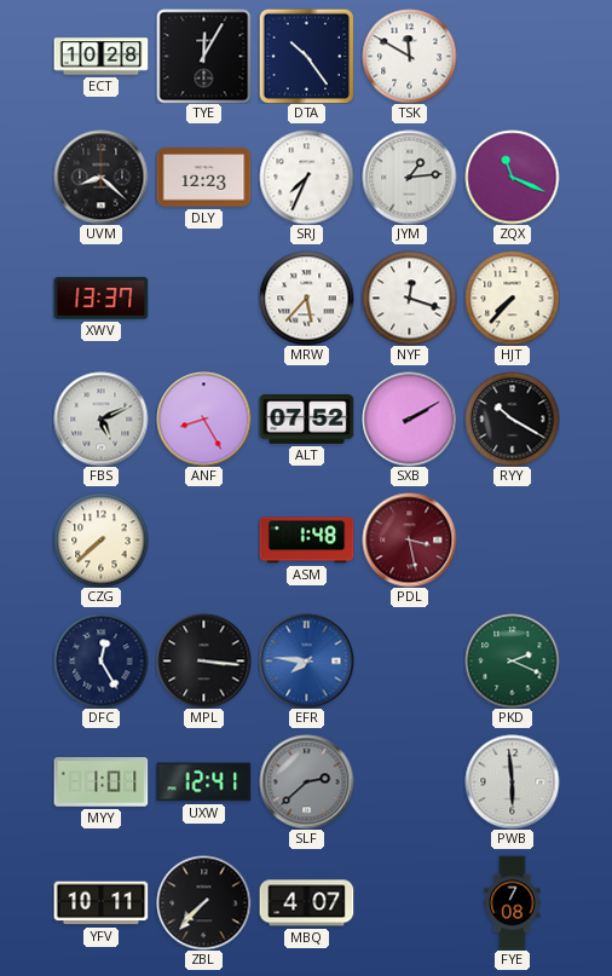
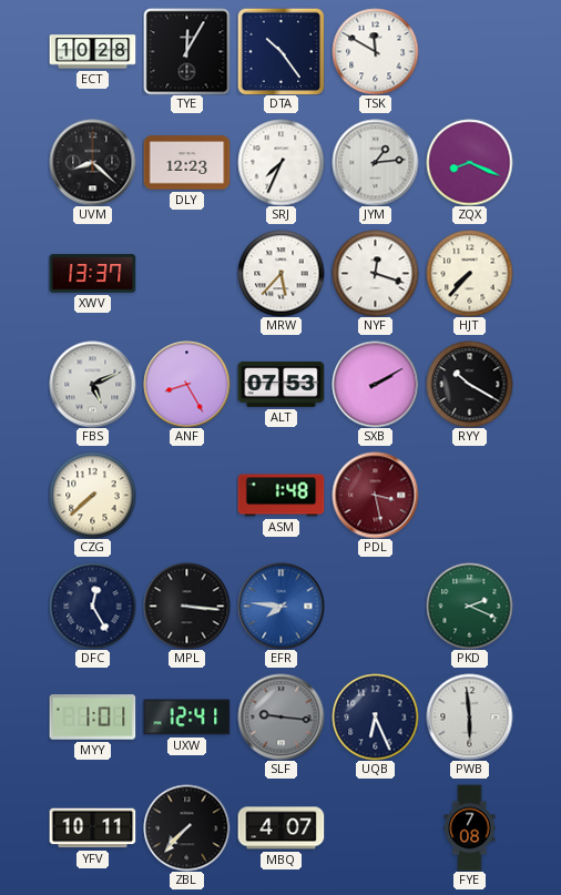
ZQX: 11:19 -> 8:19 (469, 162)
ALT: 07:52 -> 07:53 (280, 384)
SLF: 2:38 -> 9:16 (280, 716)
UQB: none -> 6:26 (375, 716)
